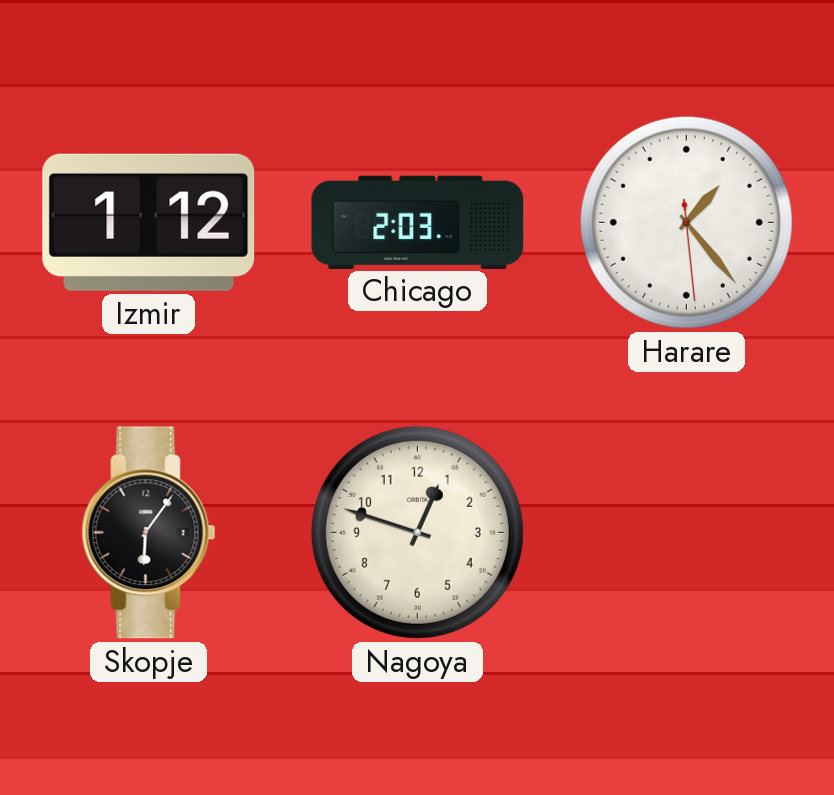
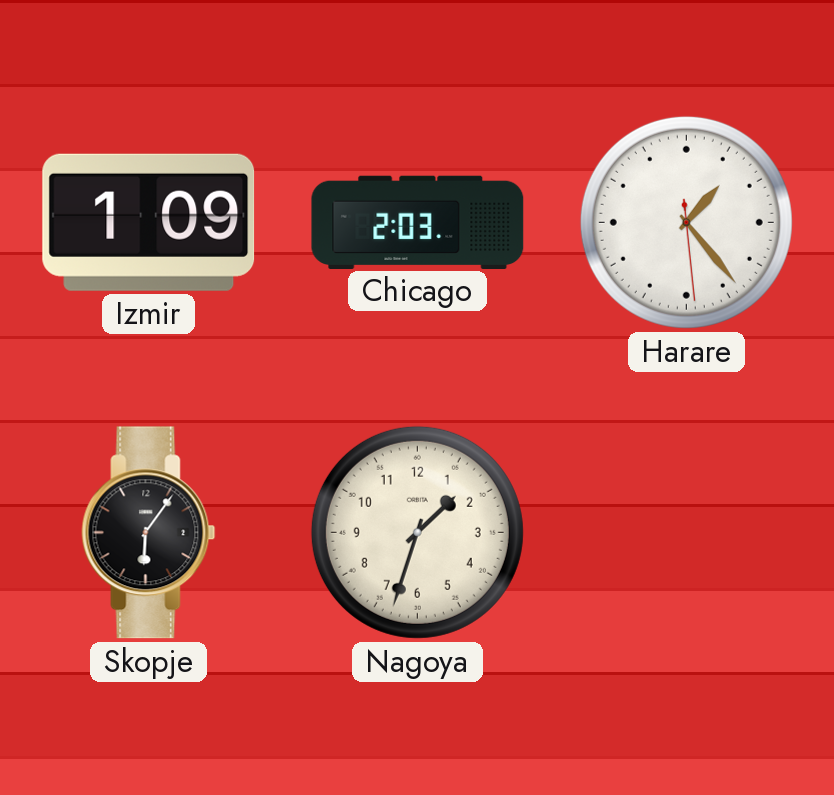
Izmir: 1:12 -> 1:09 (149, 222)
Nagoya: 12:48 -> 1:33 (417, 532)
